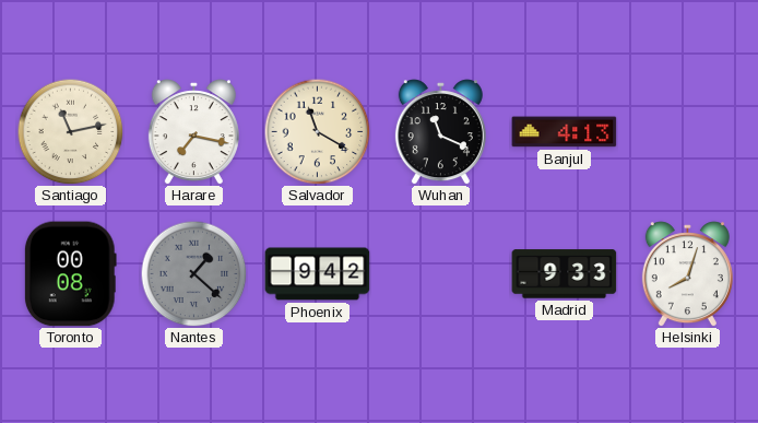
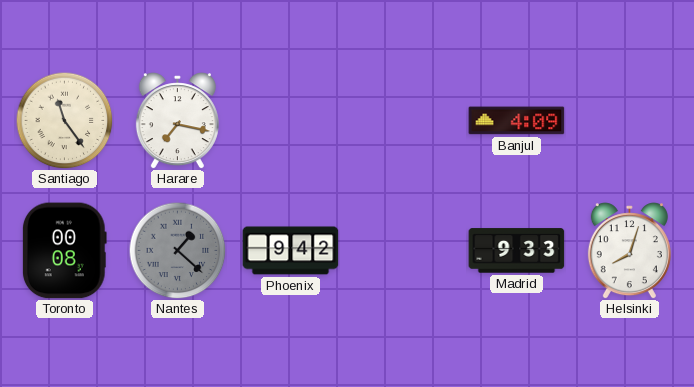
Santiago: 11:13 -> 11:24 (64, 120)
Salvador: 11:20 -> none (317, 131)
Wuhan: 11:19 -> none (440, 132)
Banjul: 4:13 -> 4:09 (517, 121)
